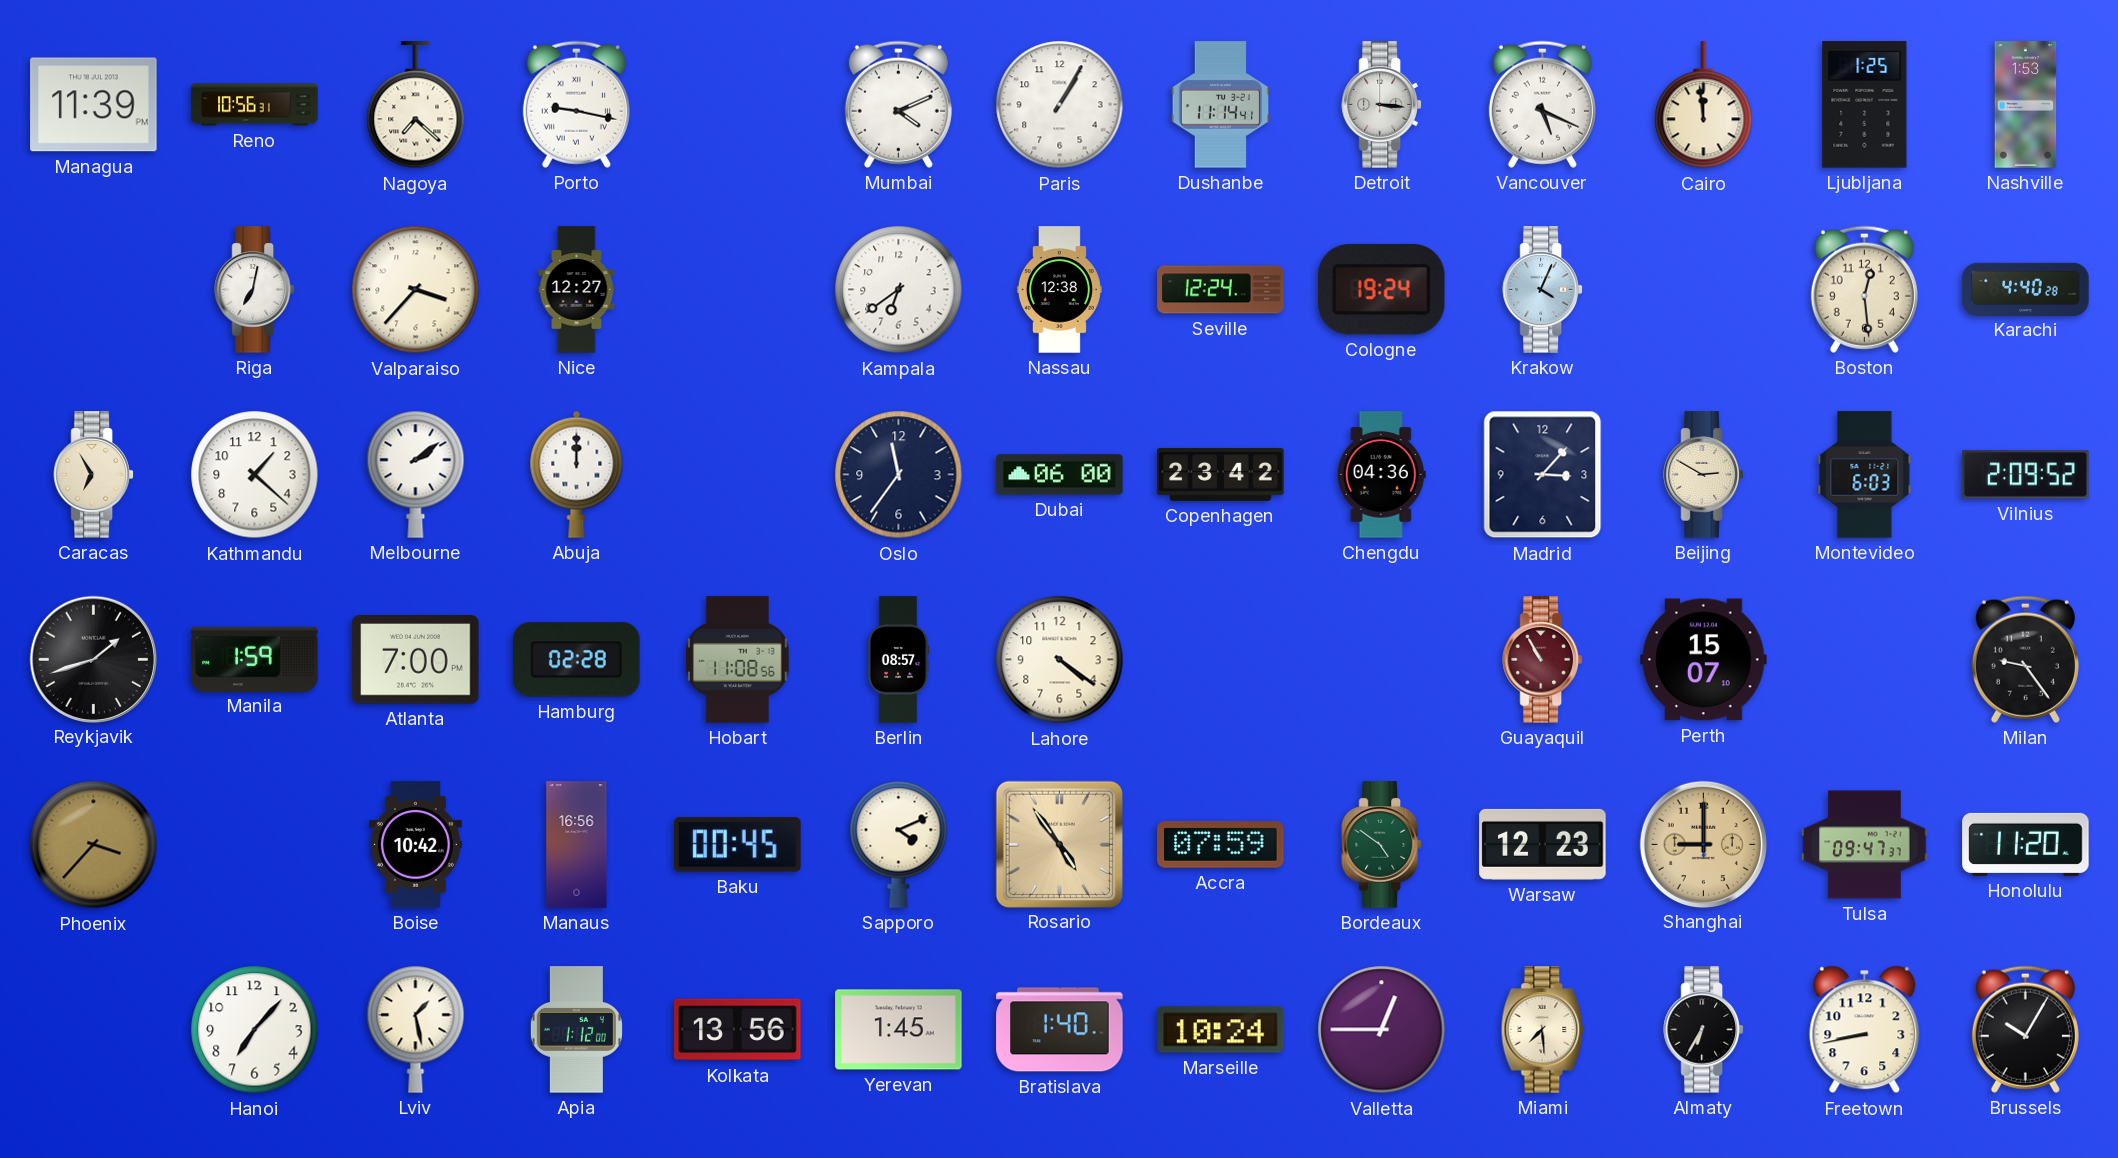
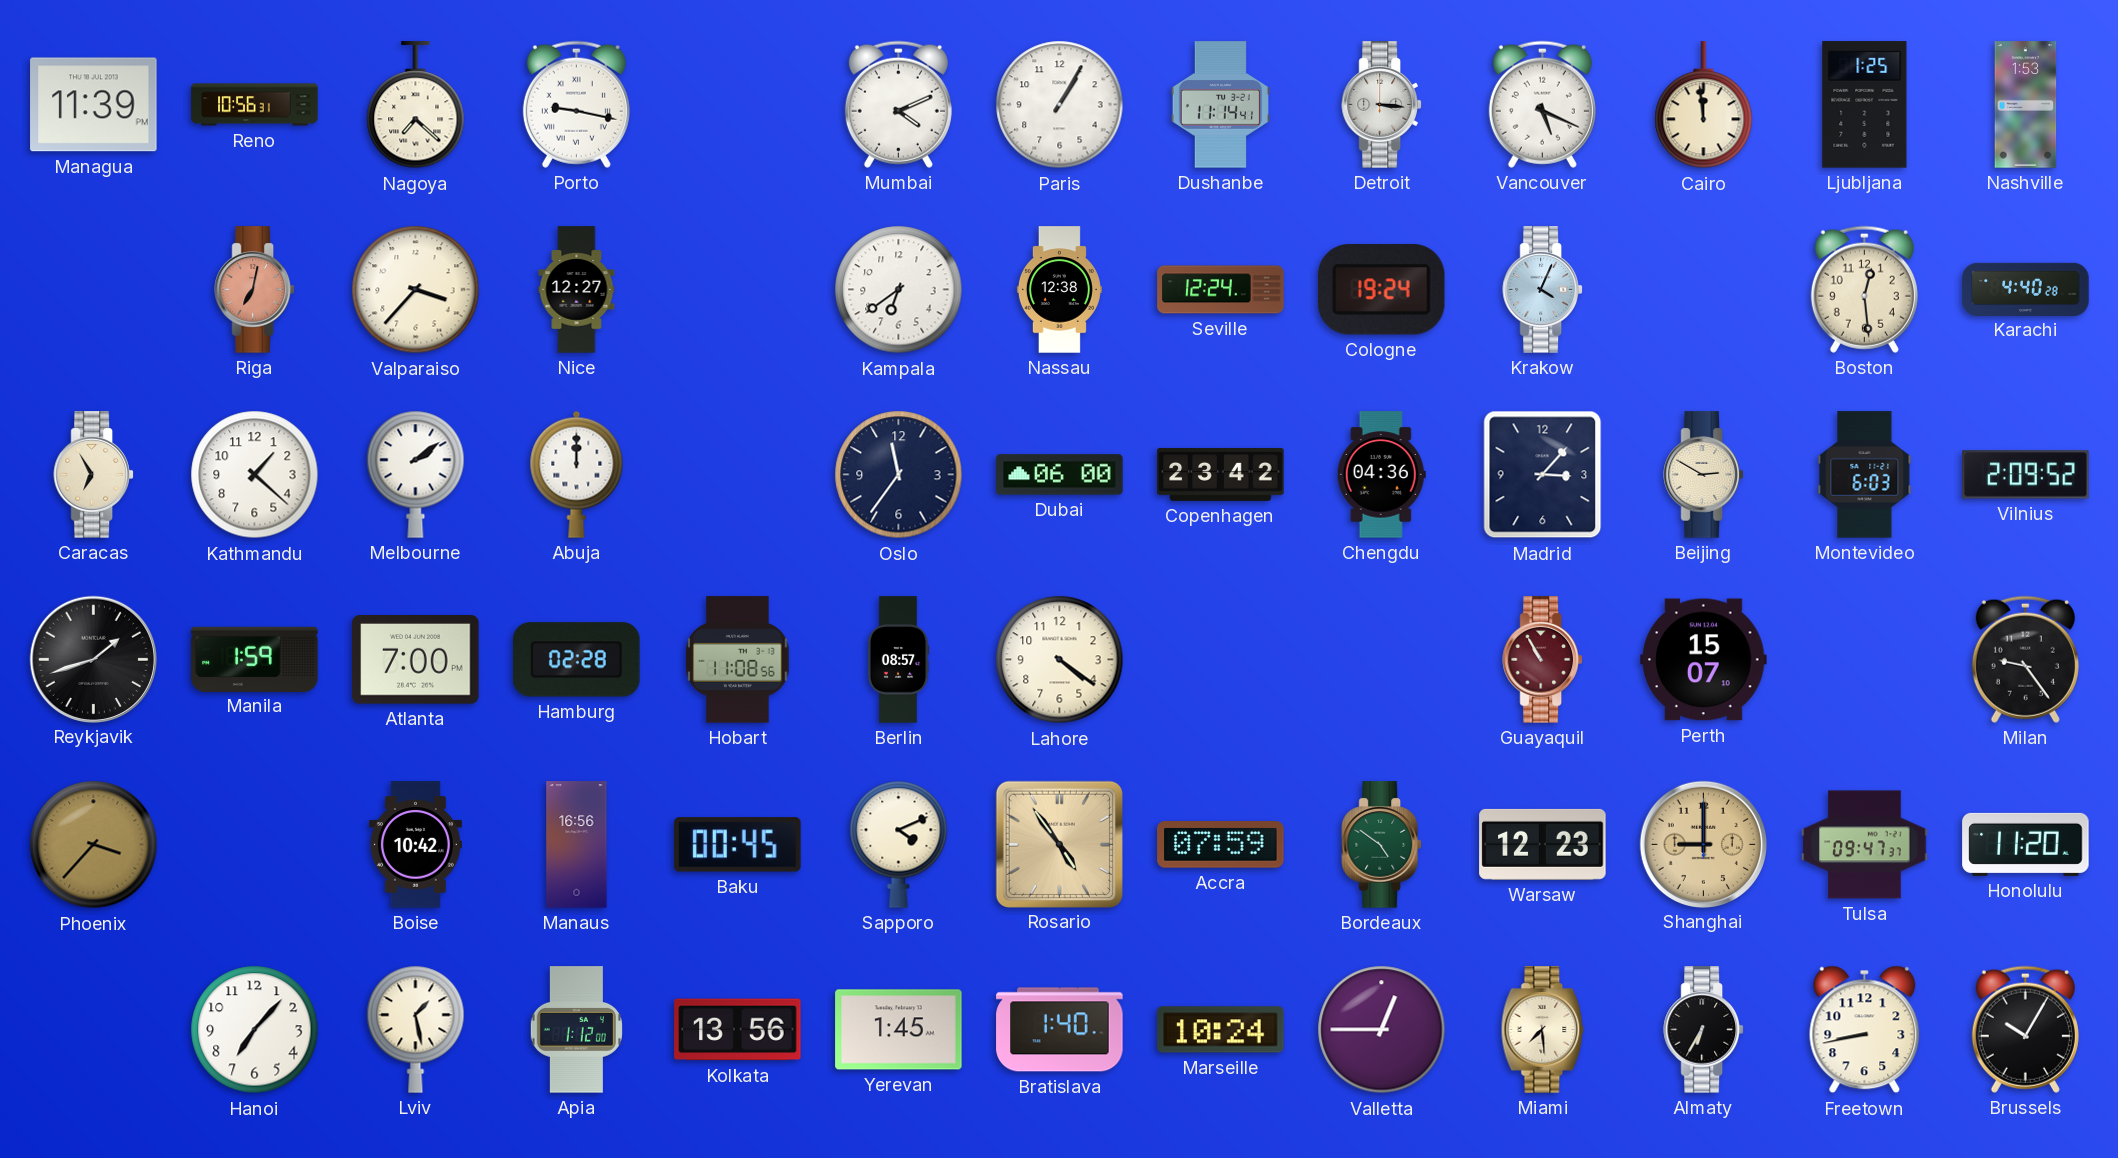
Riga dial: white -> salmon (254, 290)
